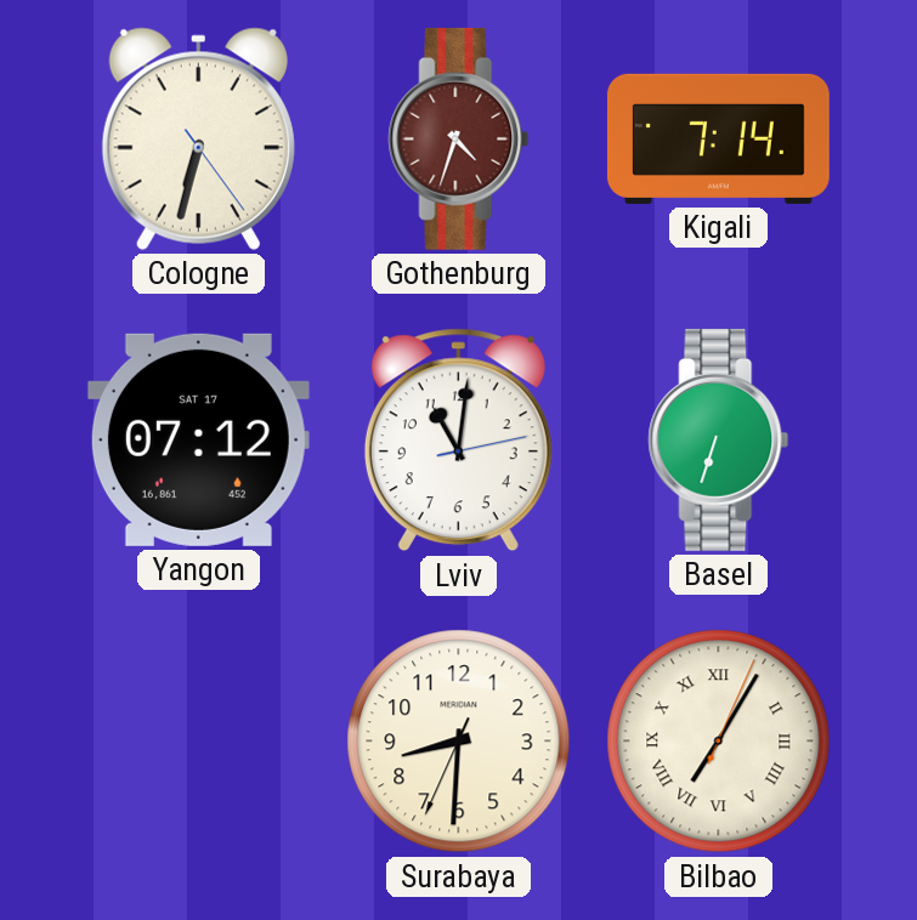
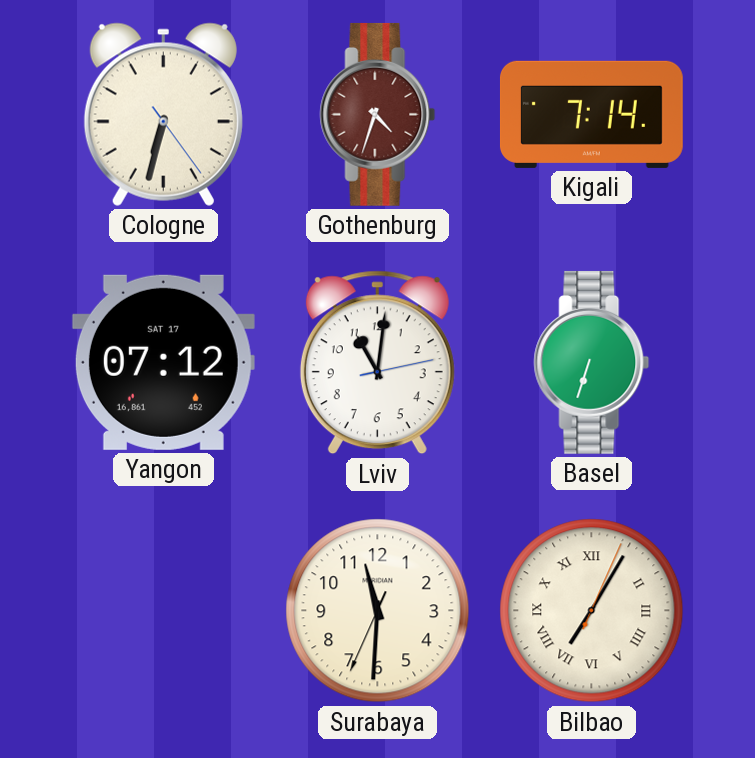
Surabaya: 8:30 -> 11:30 (378, 611)
